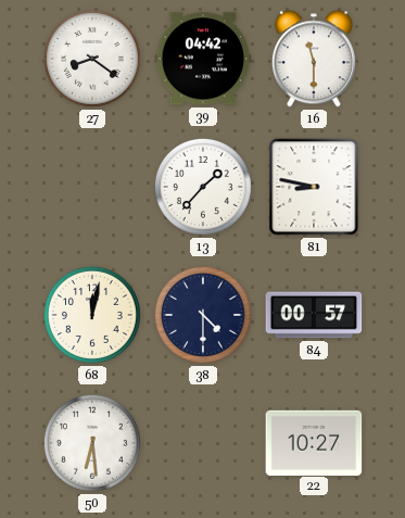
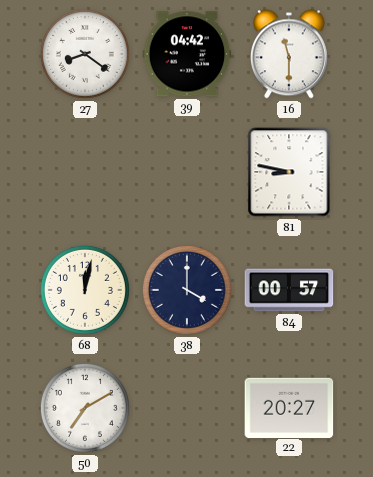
13: 1:37 -> none (203, 187)
38: 4:30 -> 4:00 (187, 290)
50: 6:29 -> 7:10 (85, 408)
22: 10:27 -> 20:27 (289, 407)
